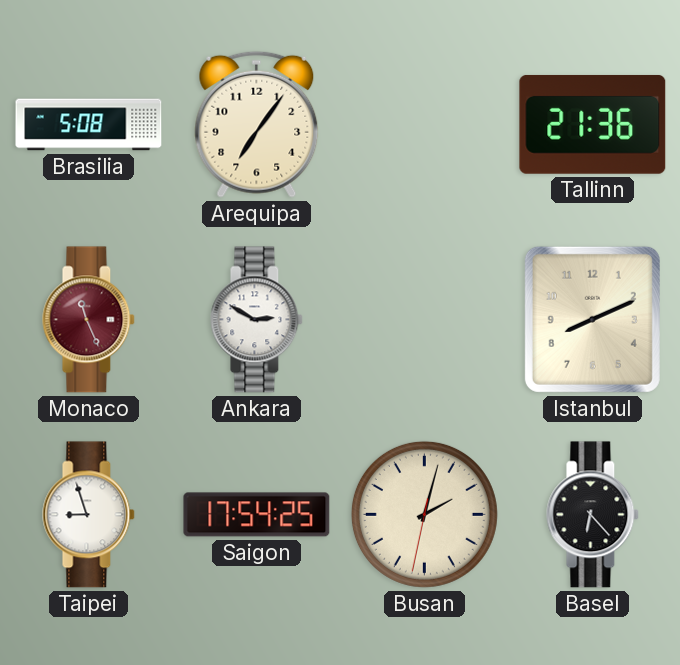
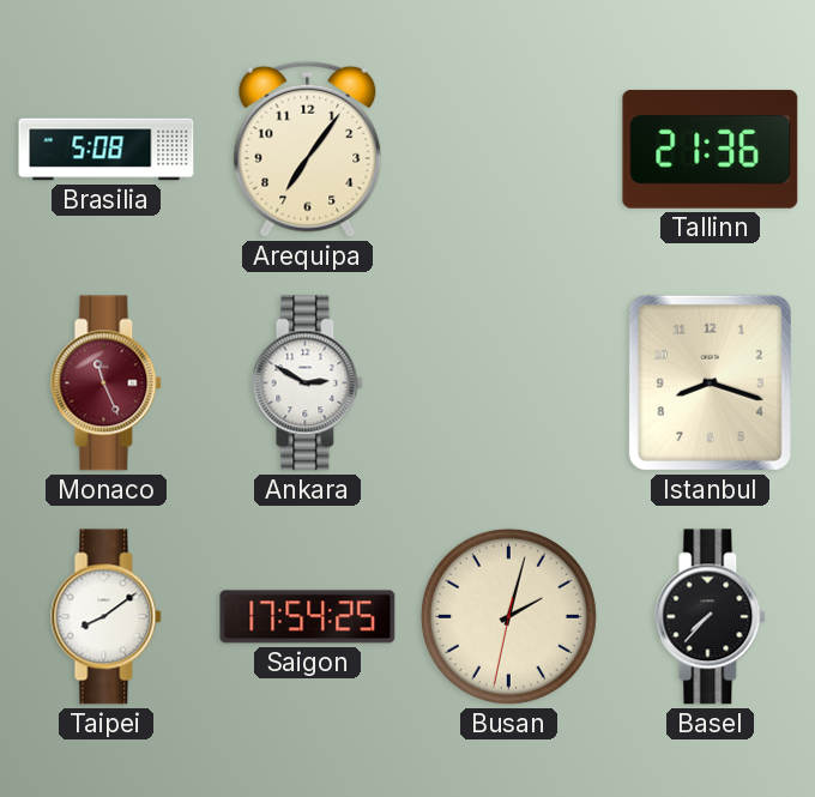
Istanbul: 8:11 -> 8:18 (710, 382)
Taipei: 8:57 -> 8:09 (107, 617)
Basel: 6:23 -> 7:37 (711, 617)
